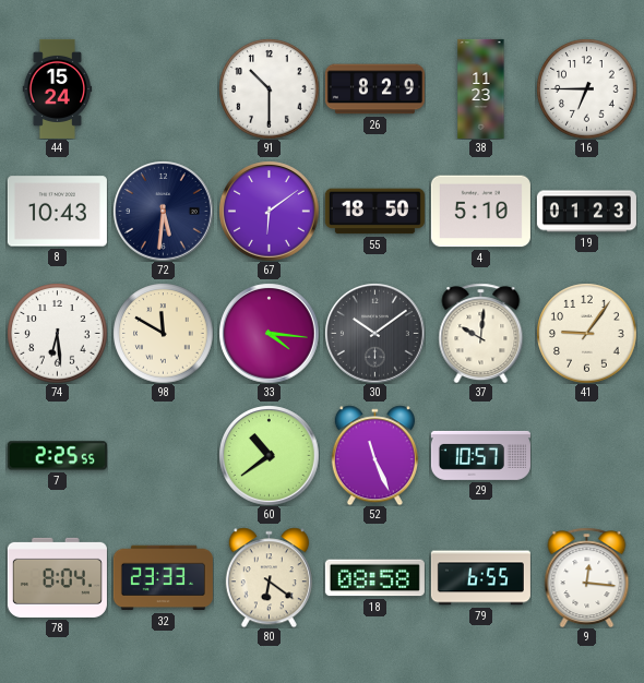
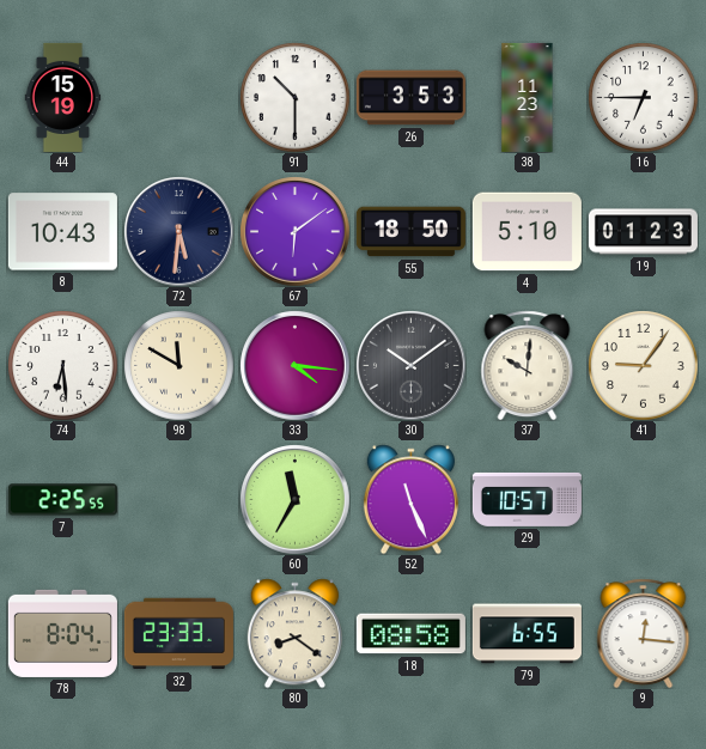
44: 15:24 -> 15:19 (63, 97)
26: 8:29 -> 3:53 (410, 98)
60: 10:39 -> 11:35 (294, 499)
80: 6:21 -> 8:21 (294, 633)
